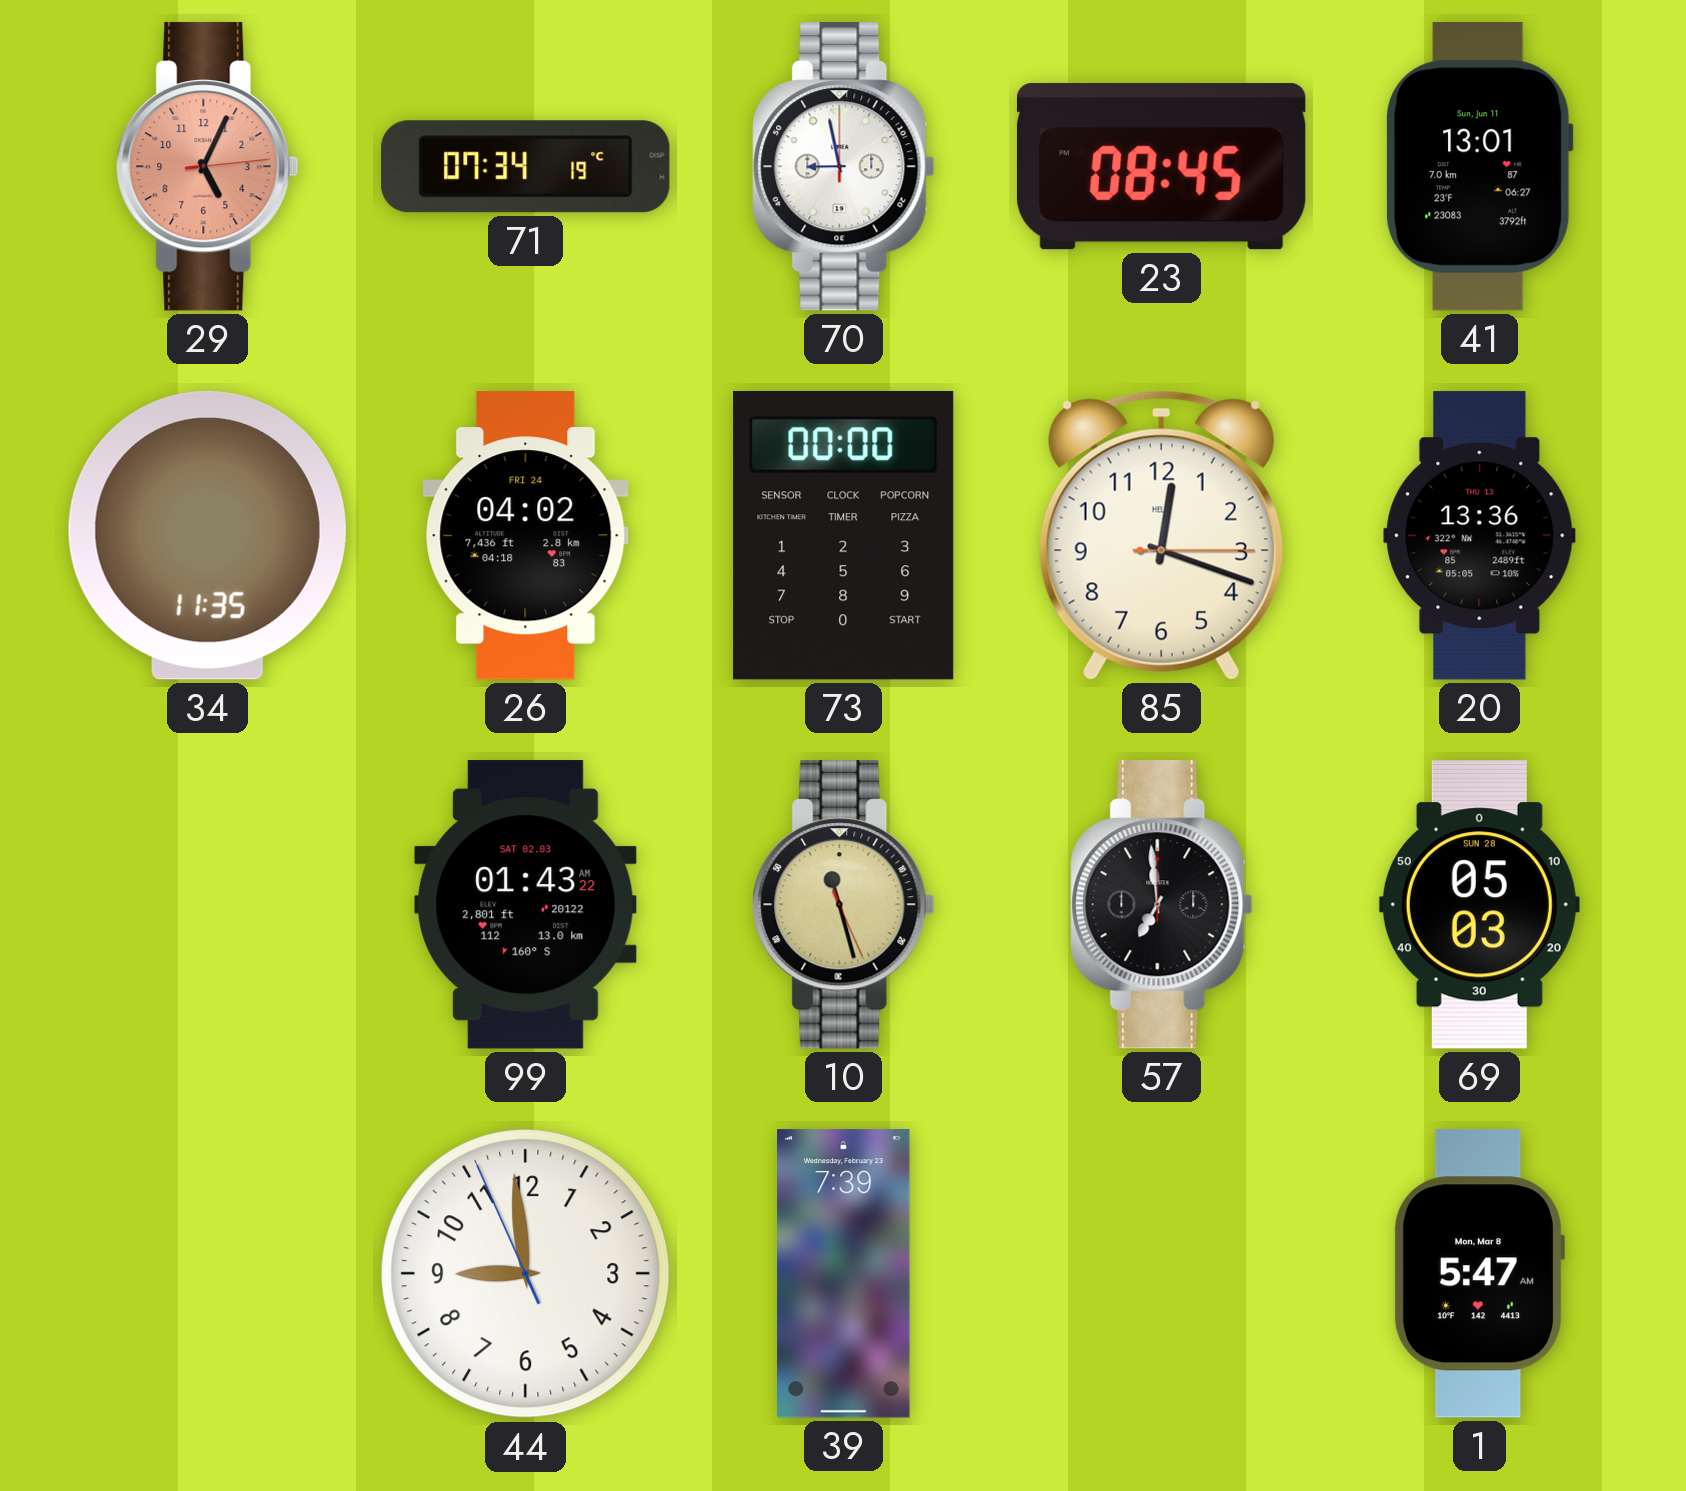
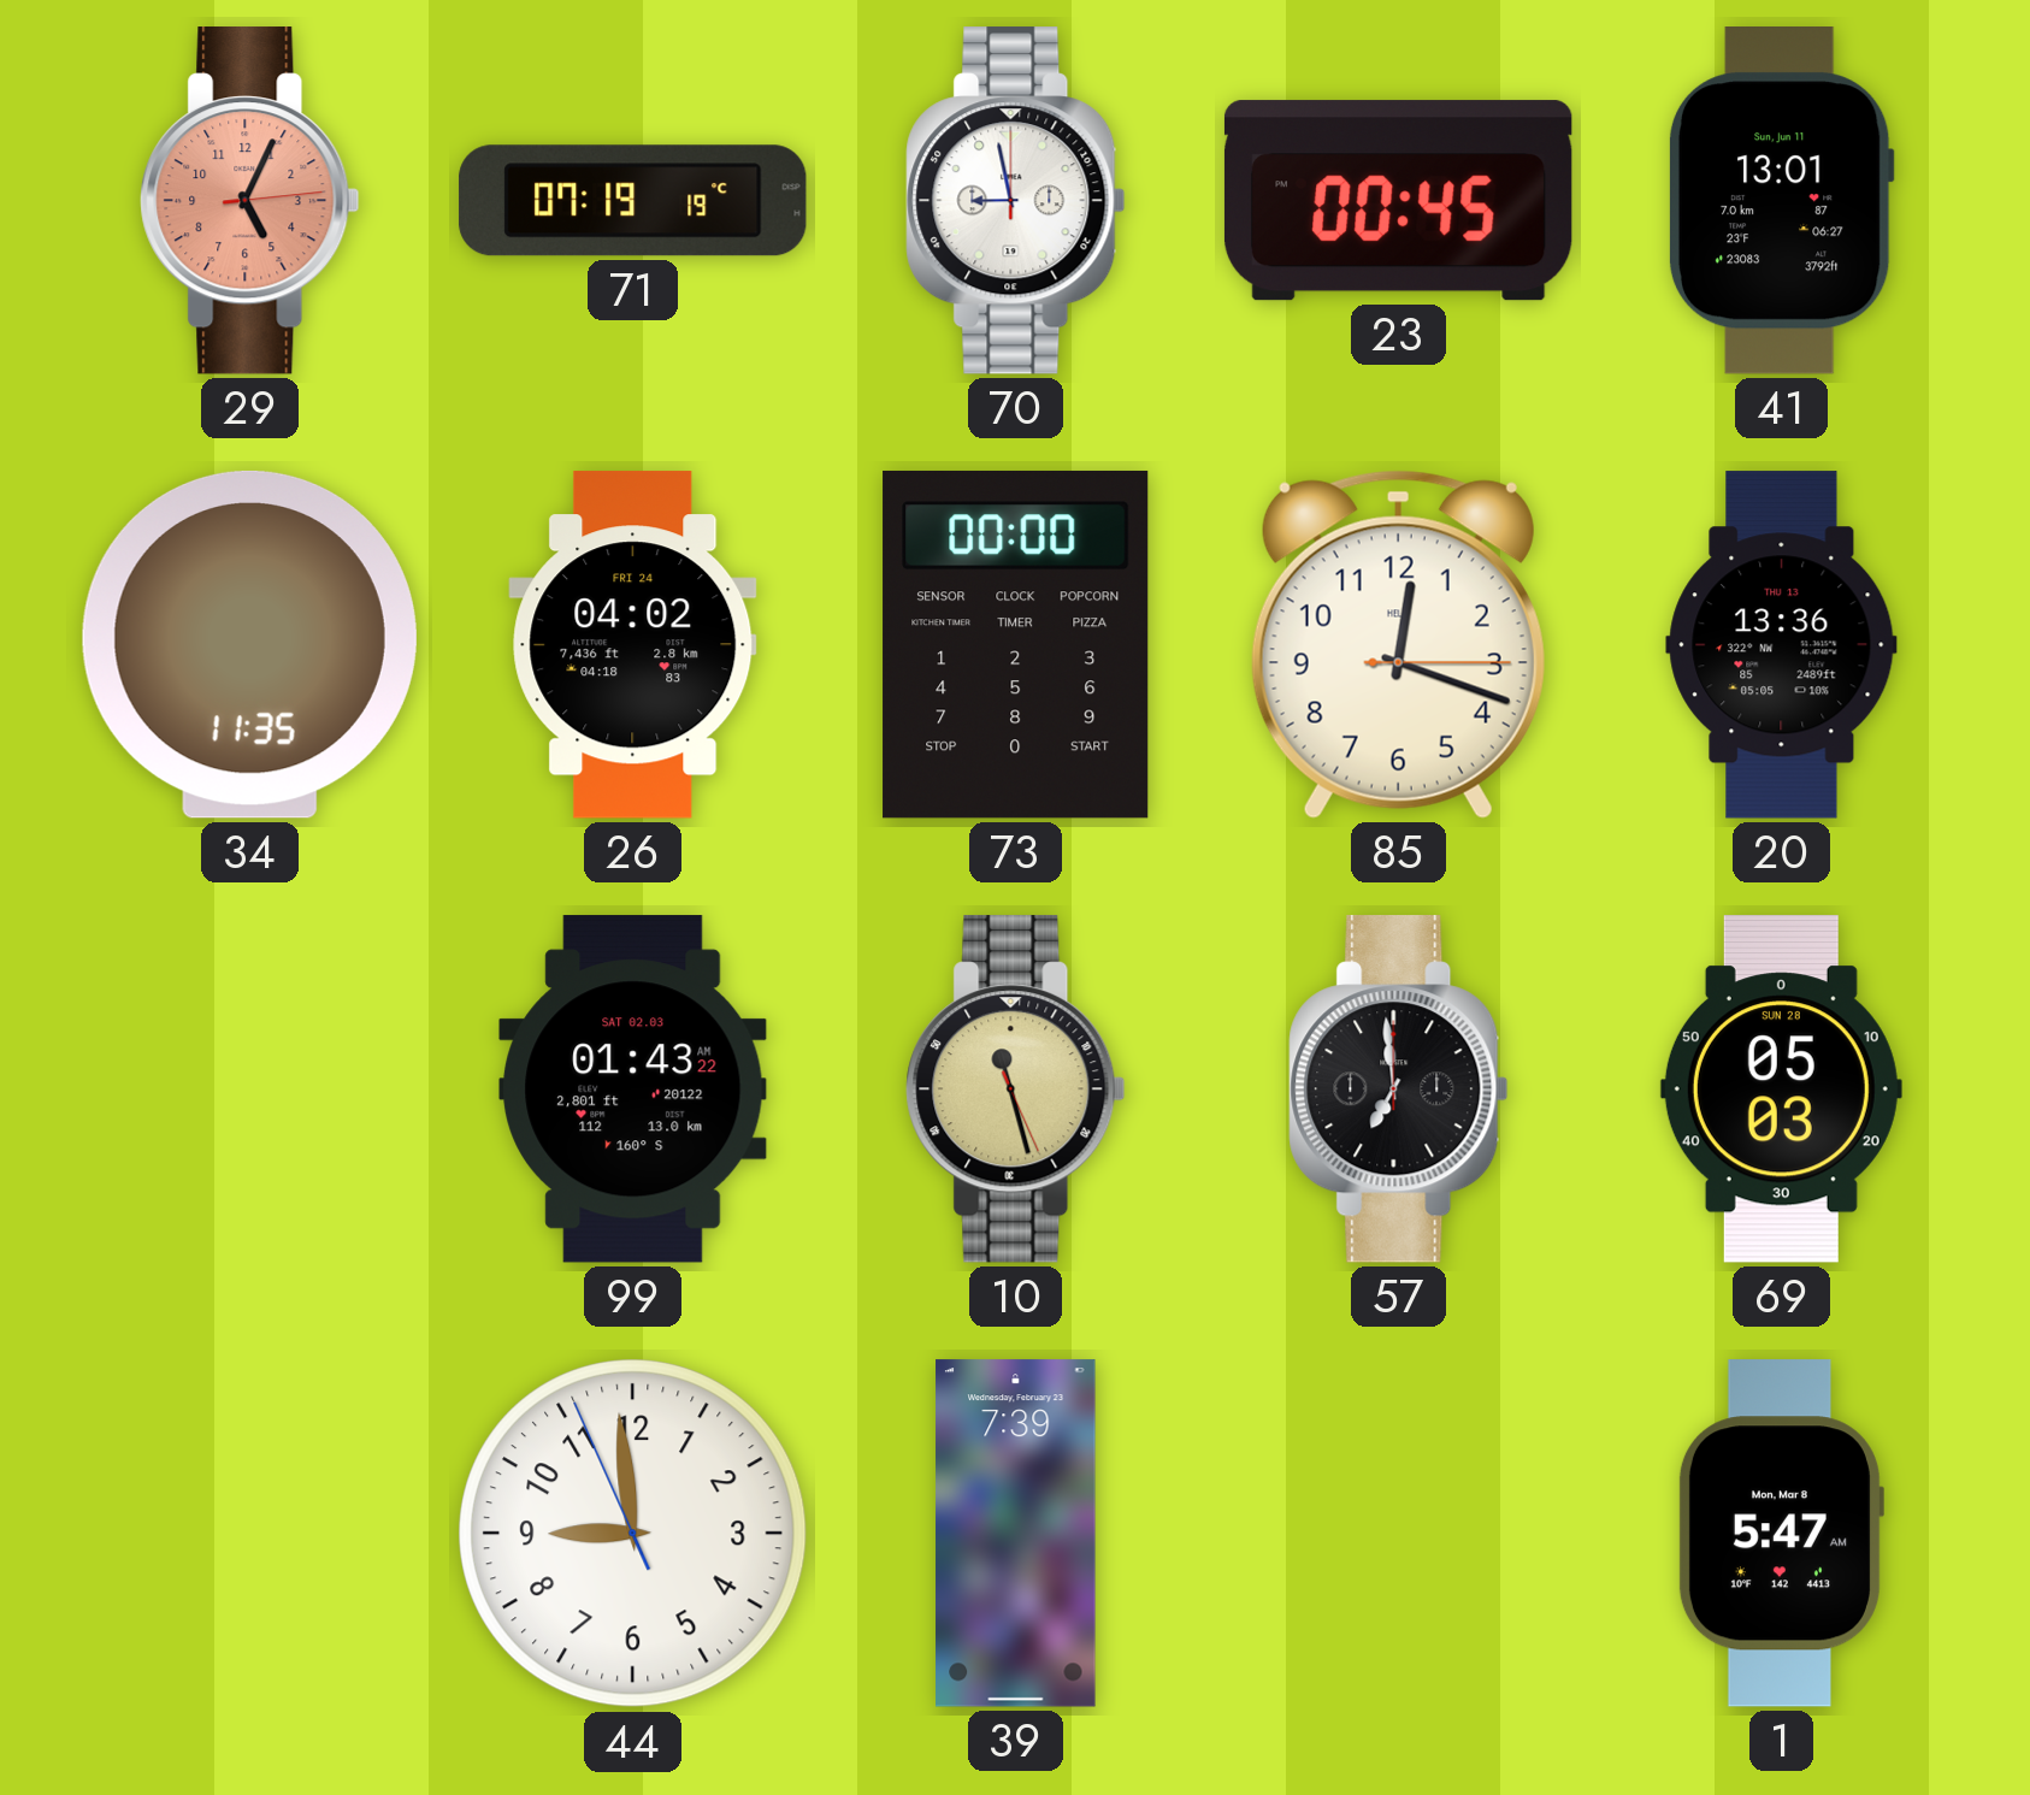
71: 07:34 -> 07:19 (633, 201)
23: 08:45 -> 00:45 (1398, 201)
